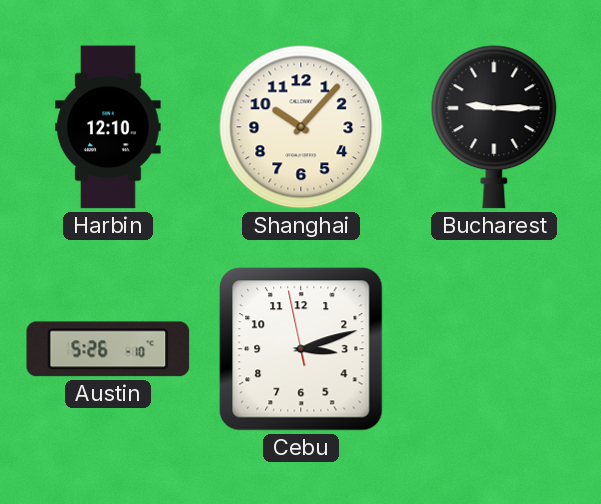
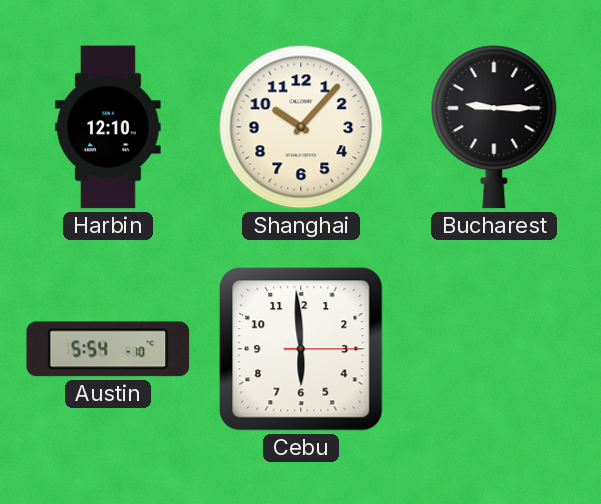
Austin: 5:26 -> 5:54 (108, 349)
Cebu: 3:11 -> 5:59 (301, 349)
